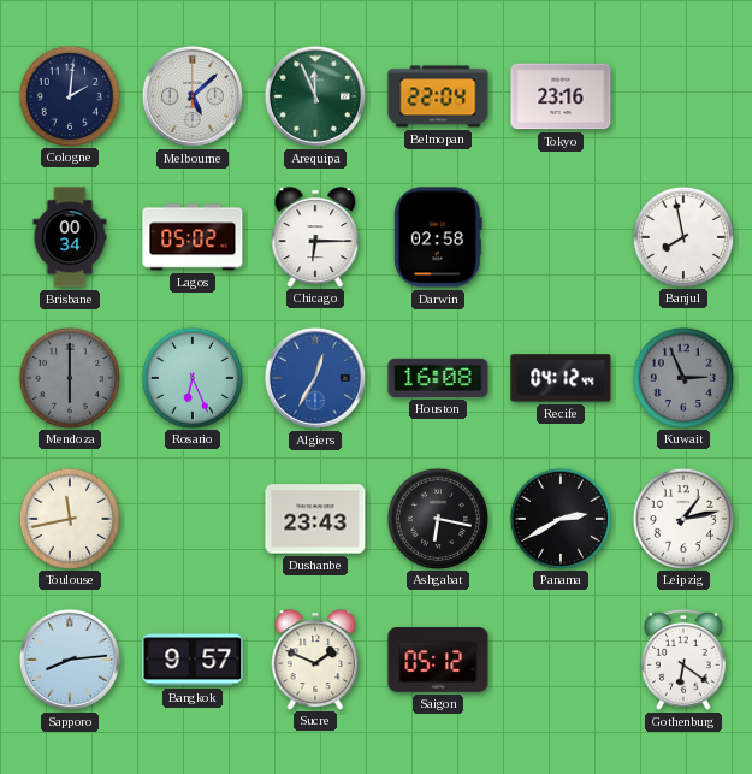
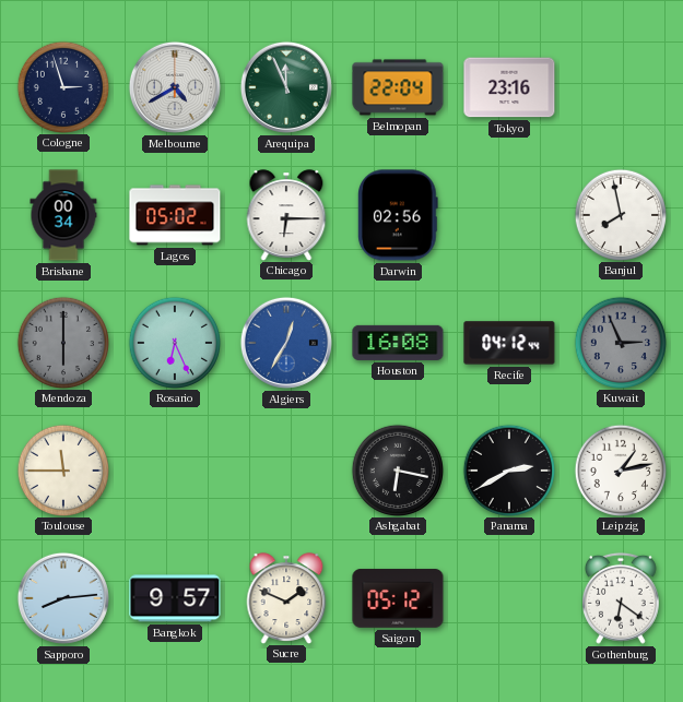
Cologne: 2:01 -> 2:57 (62, 86)
Melbourne: 5:08 -> 4:40 (175, 87)
Darwin: 02:58 -> 02:56 (399, 215)
Toulouse: 11:43 -> 11:45 (62, 469)
Dushanbe: 23:43 -> none (315, 519)
